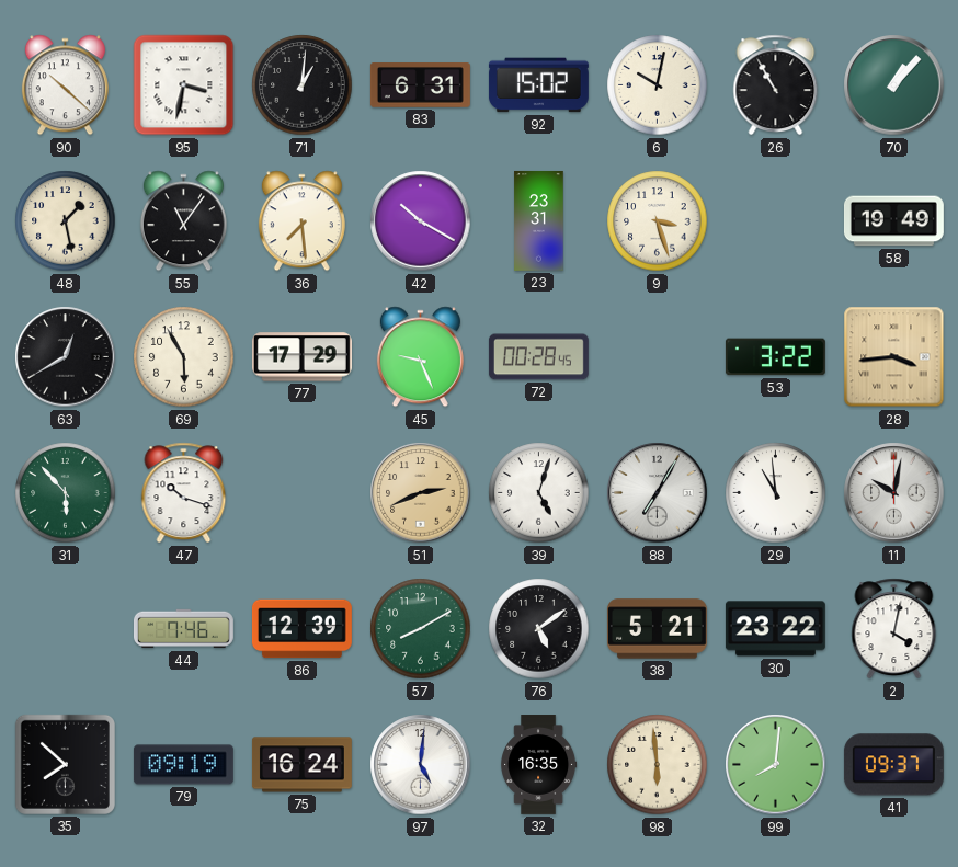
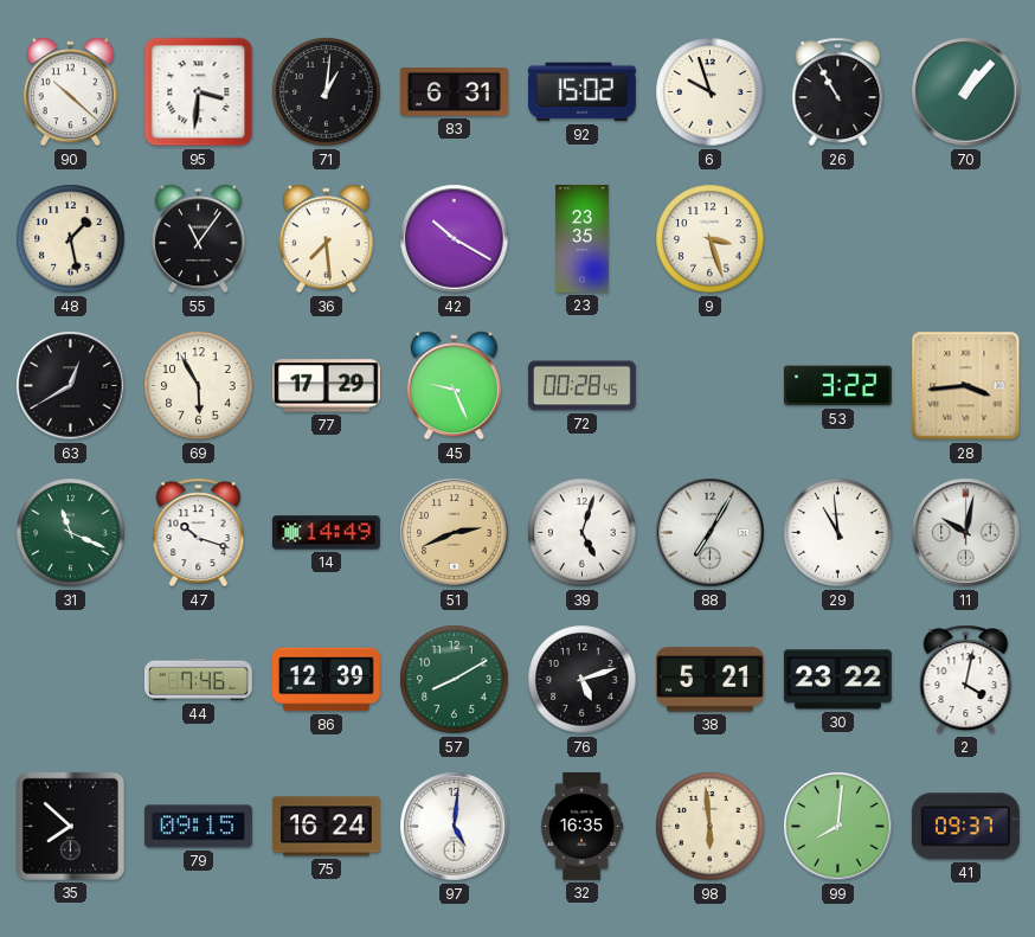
95: 3:32 -> 3:31 (199, 92)
6: 10:02 -> 9:57 (711, 92)
23: 23:31 -> 23:35 (583, 239)
58: 19:49 -> none (893, 221)
31: 5:53 -> 11:19 (71, 533)
14: none -> 14:49 (326, 533)
76: 5:09 -> 5:12 (583, 680)
79: 09:19 -> 09:15 (198, 827)
